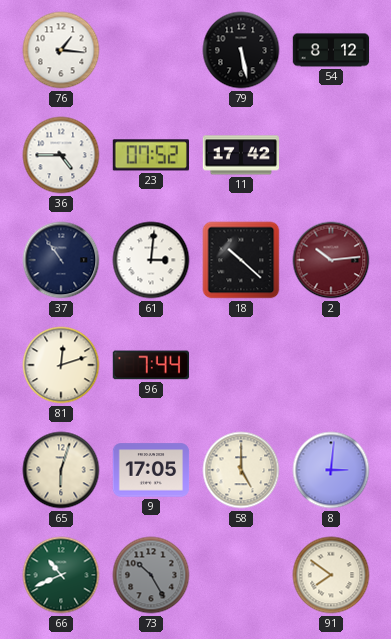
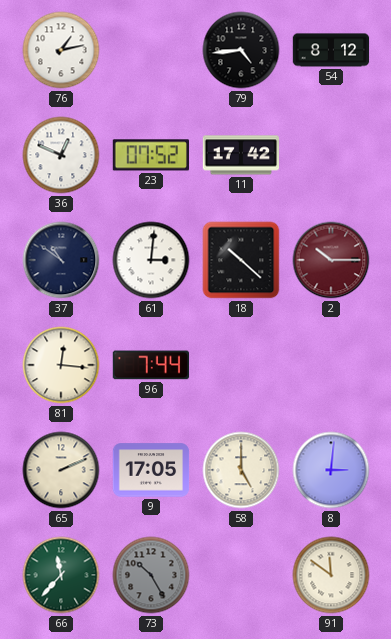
76: 1:16 -> 1:13 (61, 50)
79: 5:28 -> 4:44 (241, 50)
36: 4:45 -> 12:49 (61, 155)
37: 10:54 -> 10:51 (61, 260)
2: 10:14 -> 10:15 (331, 260)
81: 12:12 -> 12:16 (61, 365)
65: 6:03 -> 2:11 (61, 470)
66: 10:41 -> 11:37 (61, 575)
91: 7:51 -> 11:51 (331, 575)
